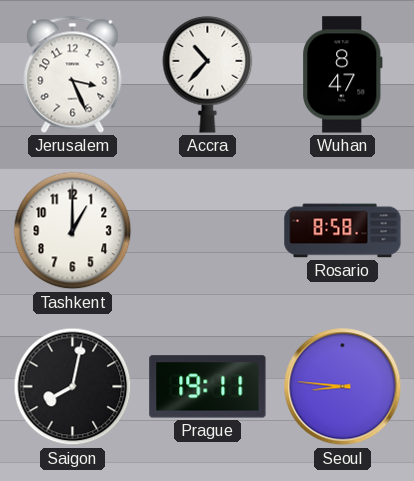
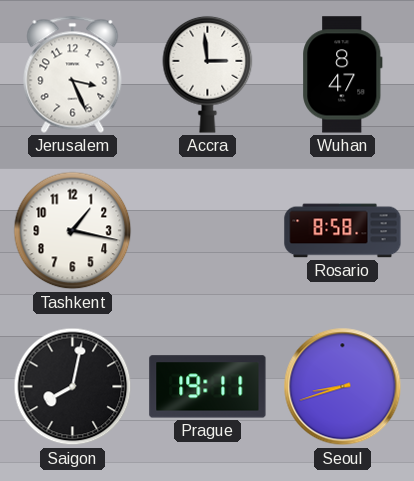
Accra: 10:37 -> 2:59 (208, 74)
Tashkent: 1:00 -> 1:17 (73, 231)
Seoul: 8:46 -> 8:42 (343, 387)
